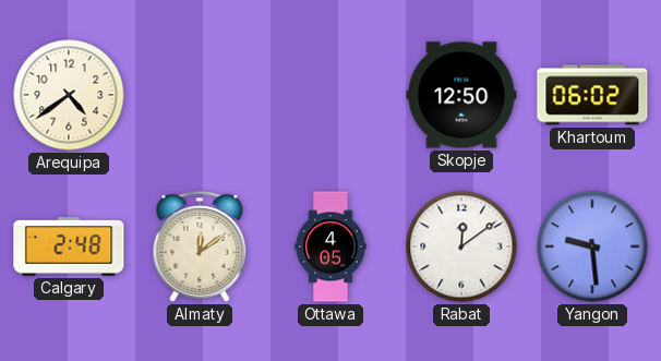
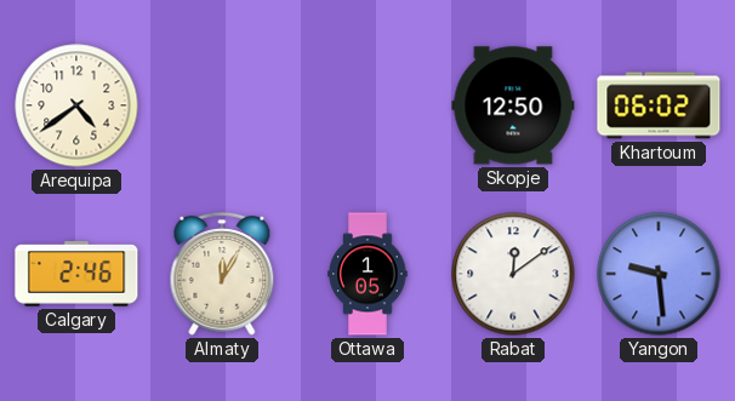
Calgary: 2:48 -> 2:46 (76, 274)
Almaty: 12:09 -> 12:05 (222, 274)
Ottawa: 4:05 -> 1:05 (367, 274)
